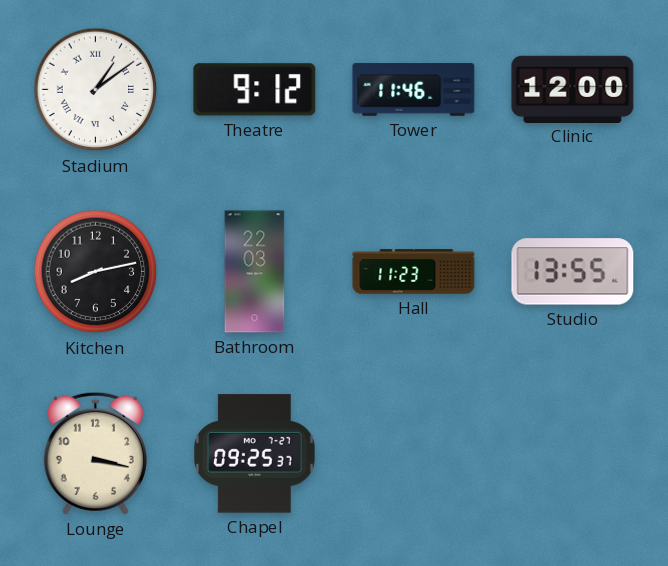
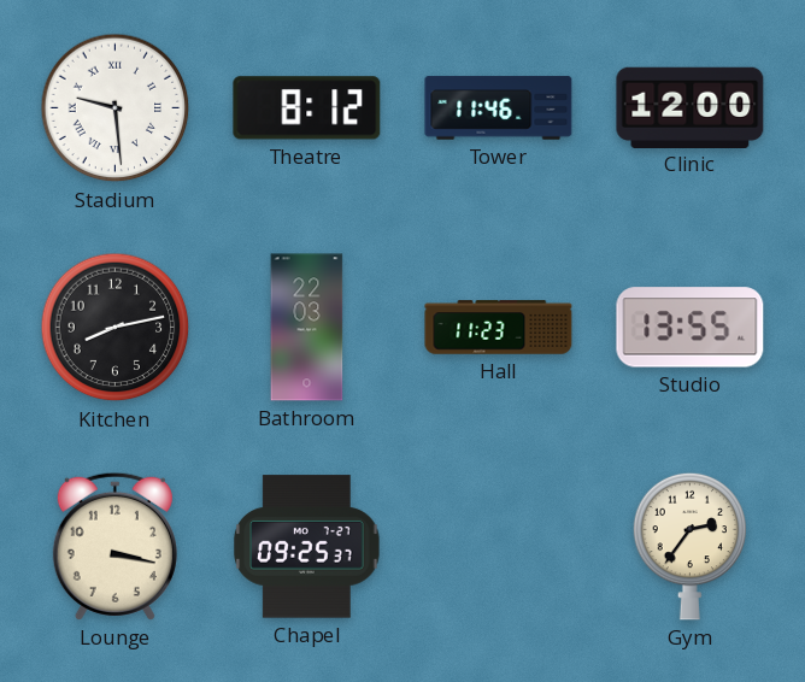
Stadium: 1:09 -> 9:29 (116, 108)
Theatre: 9:12 -> 8:12 (307, 108)
Gym: none -> 2:36 (691, 546)
